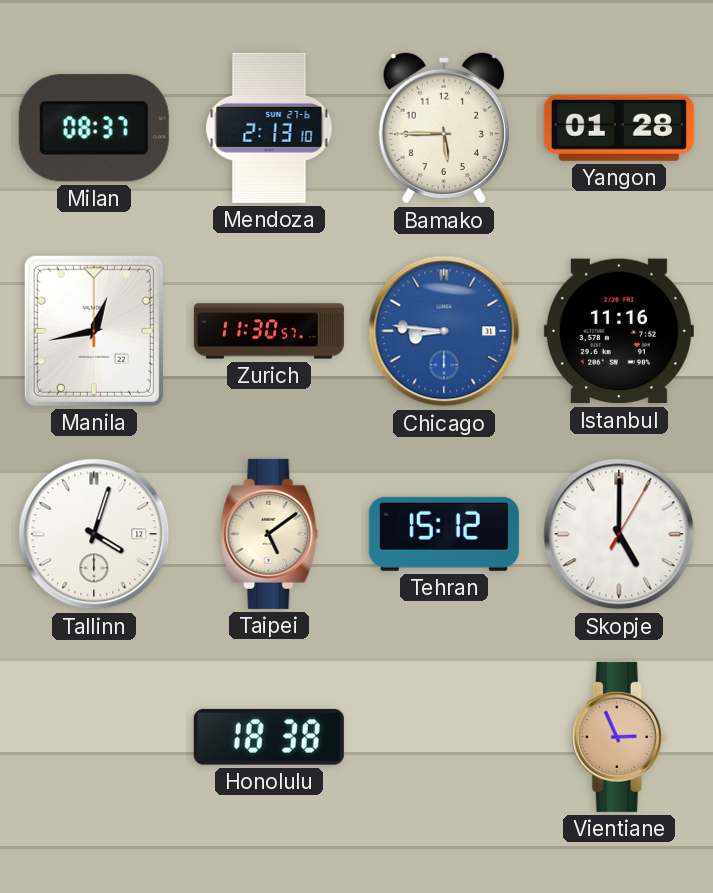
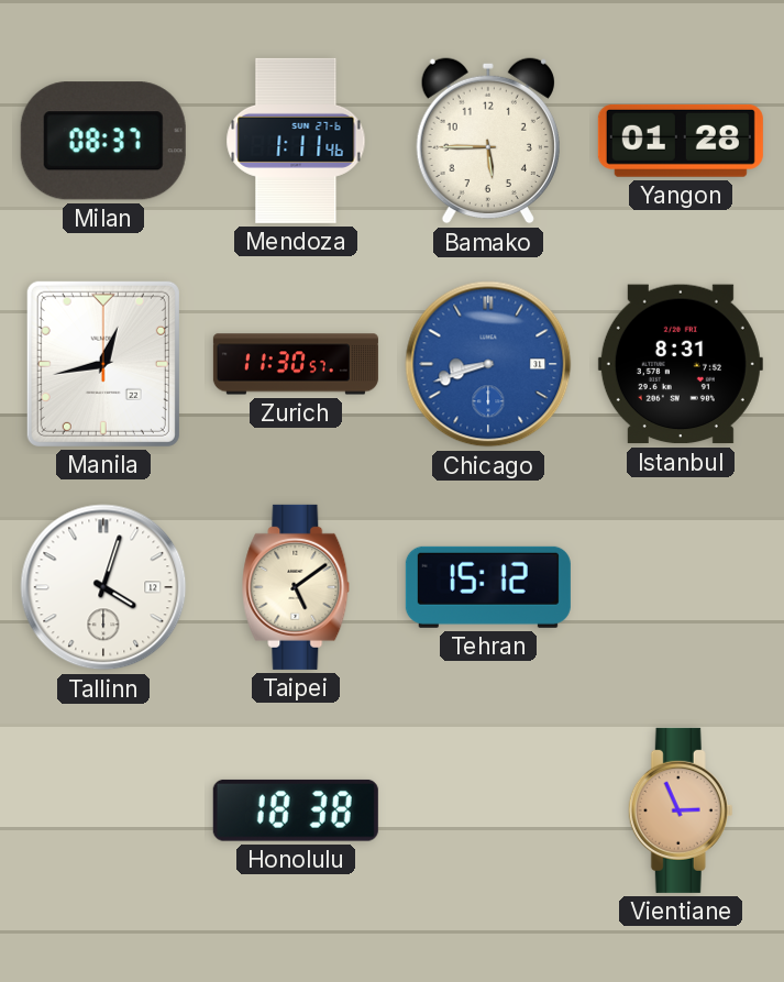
Mendoza: 2:13 -> 1:11 (296, 141)
Chicago: 8:46 -> 8:42 (488, 364)
Istanbul: 11:16 -> 8:31 (681, 364)
Skopje: 5:00 -> none (619, 534)
